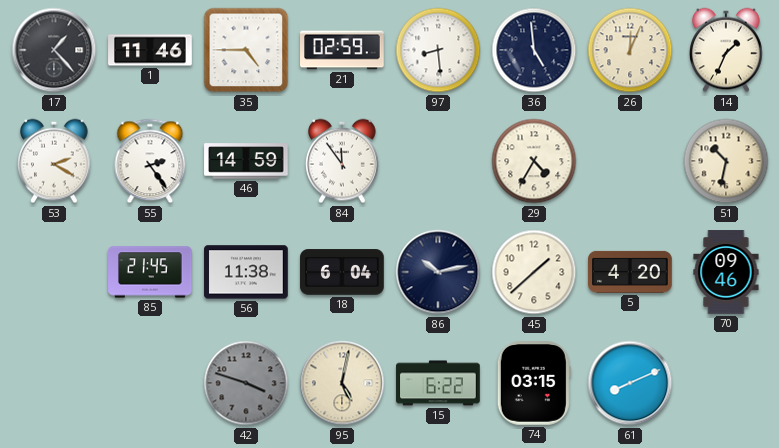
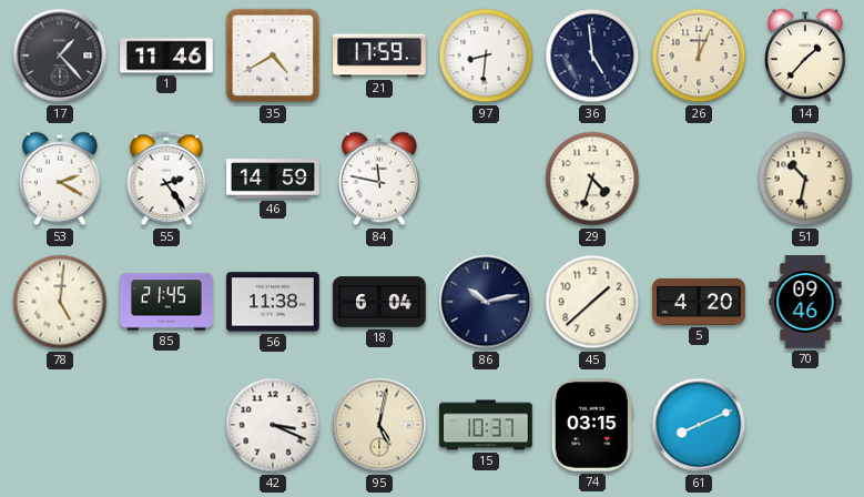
35: 4:45 -> 4:40 (273, 55)
21: 02:59 -> 17:59 (379, 55)
97: 8:29 -> 8:31 (486, 55)
14: 1:34 -> 1:37 (806, 55)
84: 11:54 -> 11:47 (380, 179)
29: 4:35 -> 4:33 (592, 179)
78: none -> 5:01 (60, 302)
42: 3:48 -> 3:19 (273, 425)
42 dial: grey -> white (273, 425)
15: 6:22 -> 10:37 (486, 425)
